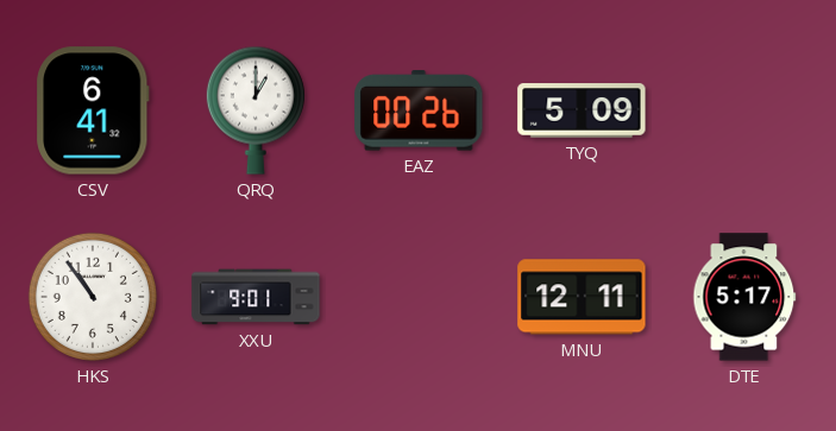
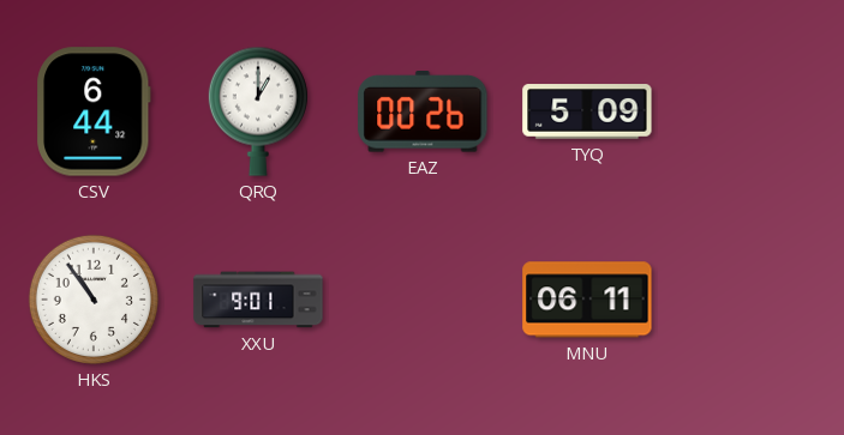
CSV: 6:41 -> 6:44 (95, 111)
MNU: 12:11 -> 06:11 (587, 300)
DTE: 5:17 -> none (744, 297)
